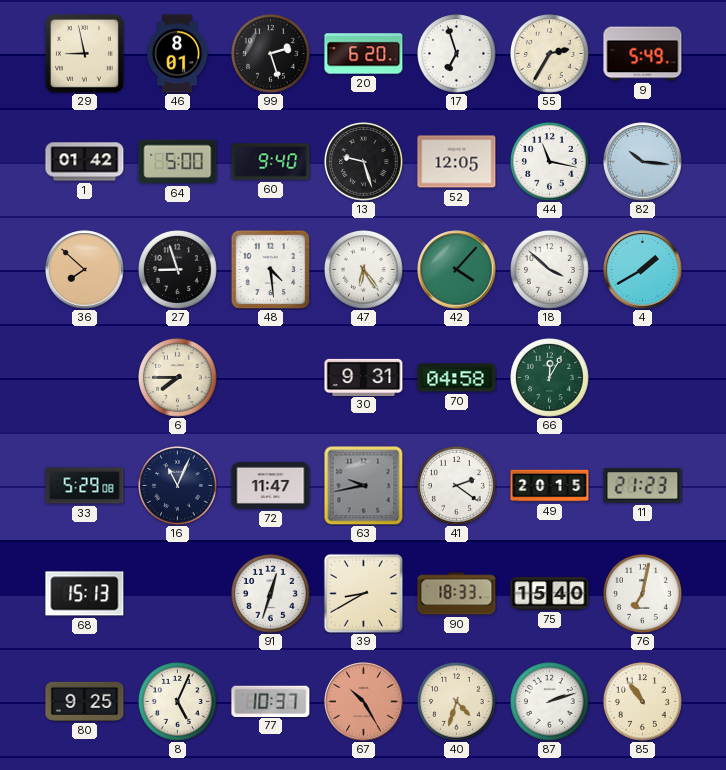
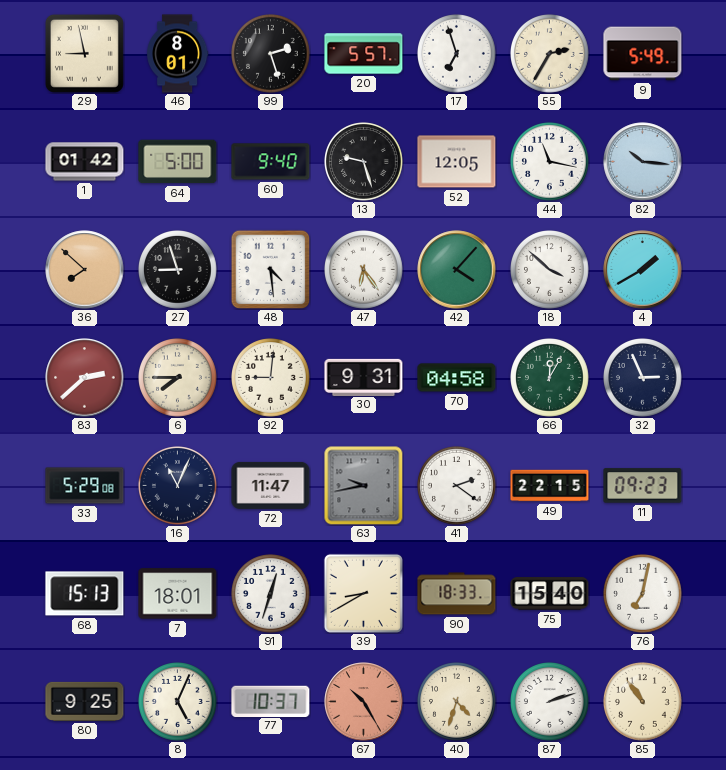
20: 6:20 -> 5:57 (364, 54)
83: none -> 2:38 (85, 378)
92: none -> 9:01 (271, 378)
32: none -> 2:56 (643, 378)
49: 20:15 -> 22:15 (550, 486)
11: 21:23 -> 09:23 (643, 486)
7: none -> 18:01 (178, 594)
